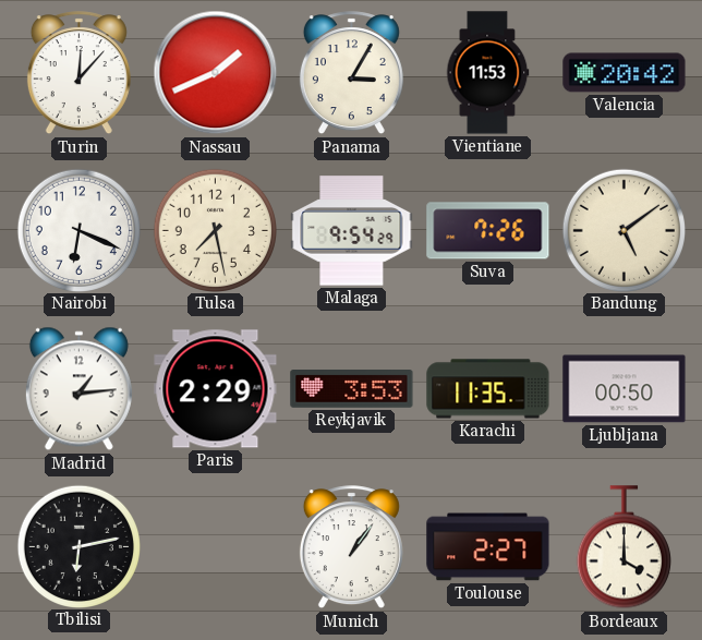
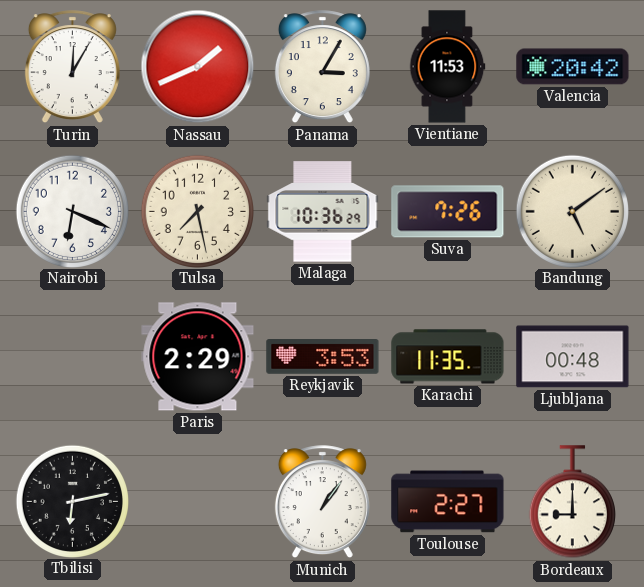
Turin: 12:07 -> 12:05 (72, 67)
Malaga: 9:54 -> 10:36 (323, 212)
Madrid: 1:14 -> none (78, 389)
Ljubljana: 00:50 -> 00:48 (573, 357)
Bordeaux: 4:00 -> 9:00 (572, 502)
